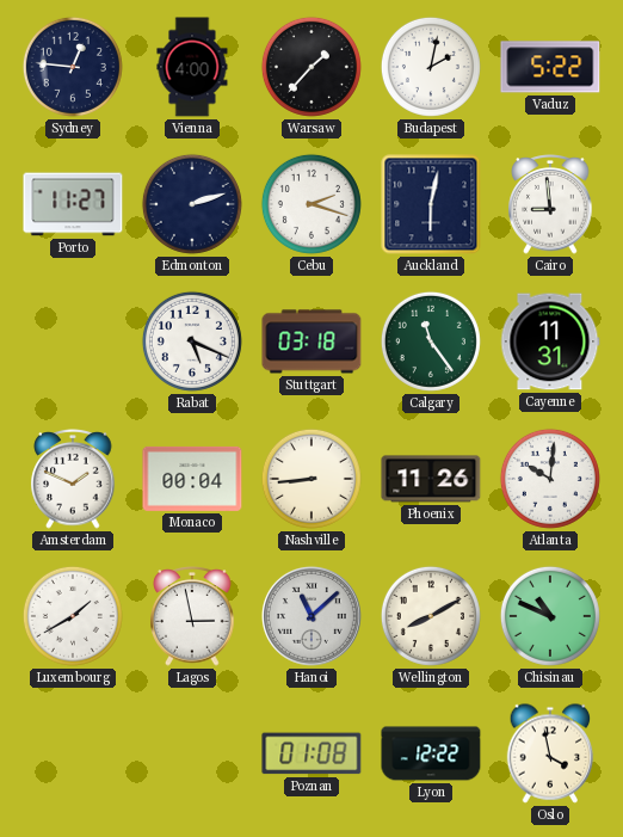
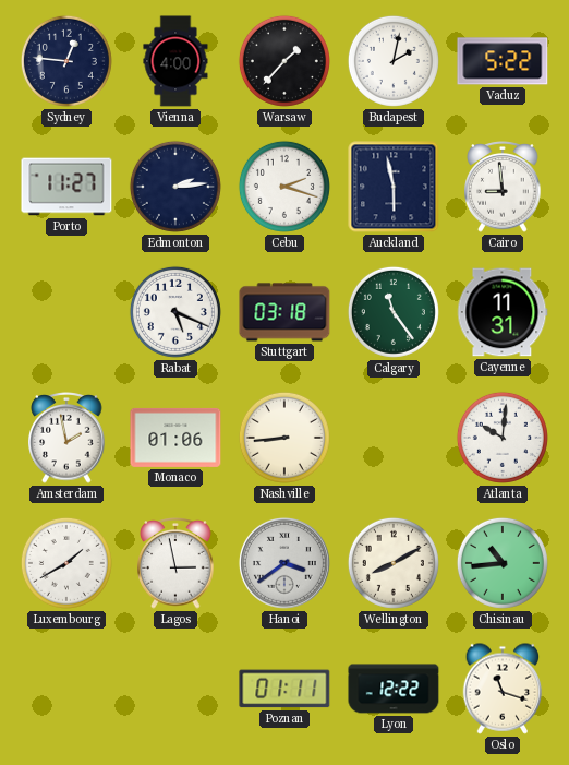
Edmonton: 2:12 -> 2:14 (175, 187)
Auckland: 6:02 -> 5:58 (394, 187)
Amsterdam: 1:49 -> 1:58 (66, 438)
Monaco: 00:04 -> 01:06 (175, 438)
Phoenix: 11:26 -> none (431, 479)
Hanoi: 11:08 -> 3:39 (284, 563)
Chisinau: 10:49 -> 10:44 (503, 563)
Poznan: 01:08 -> 01:11 (284, 689)
Oslo: 3:58 -> 11:18 (503, 689)
